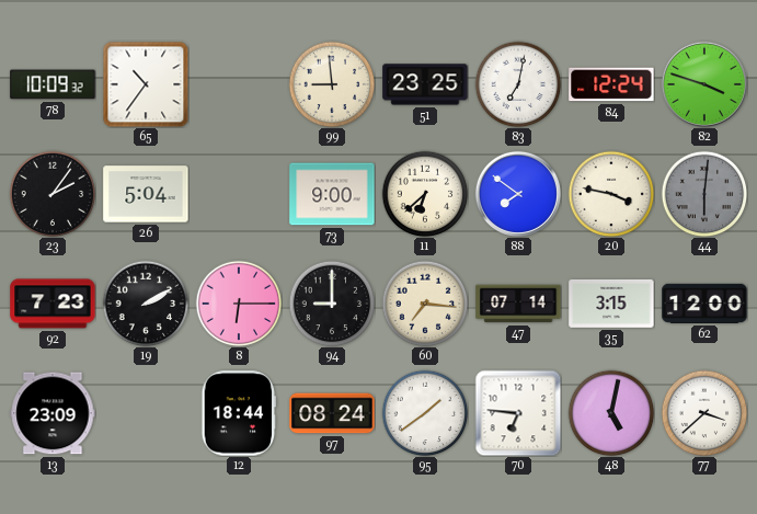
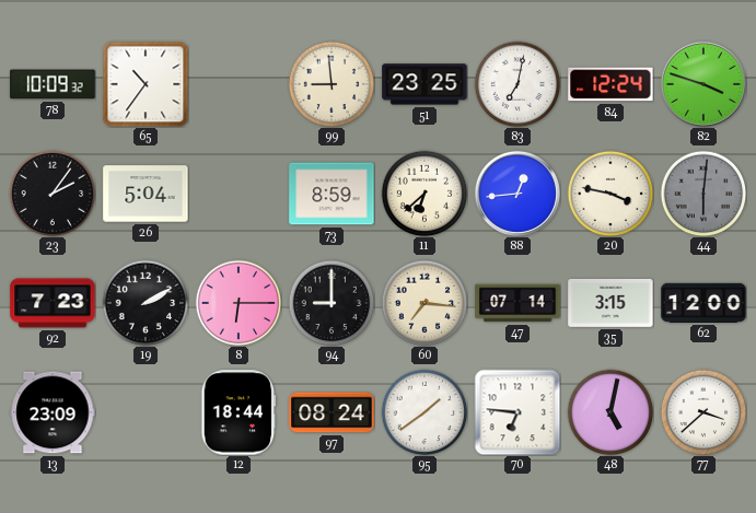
73: 9:00 -> 8:59 (332, 194)
88: 7:51 -> 12:44 (517, 194)
